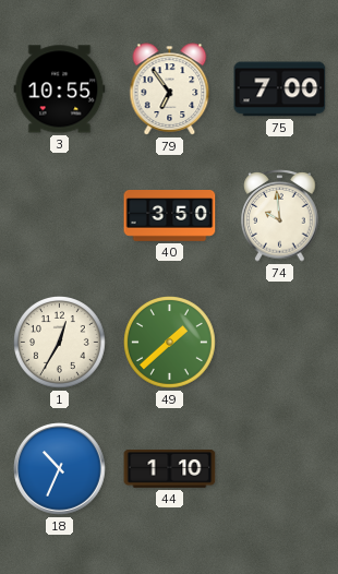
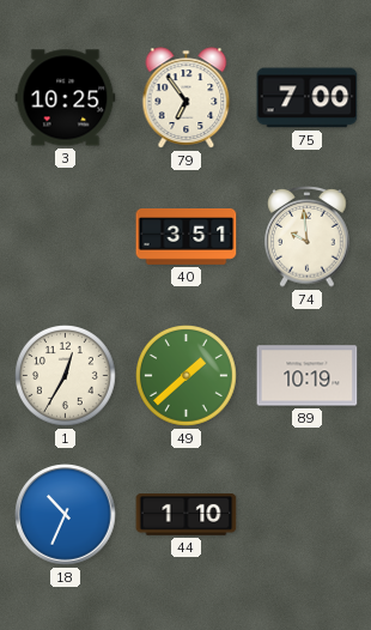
3: 10:55 -> 10:25 (66, 98)
40: 3:50 -> 3:51 (187, 237)
89: none -> 10:19 (308, 376)
